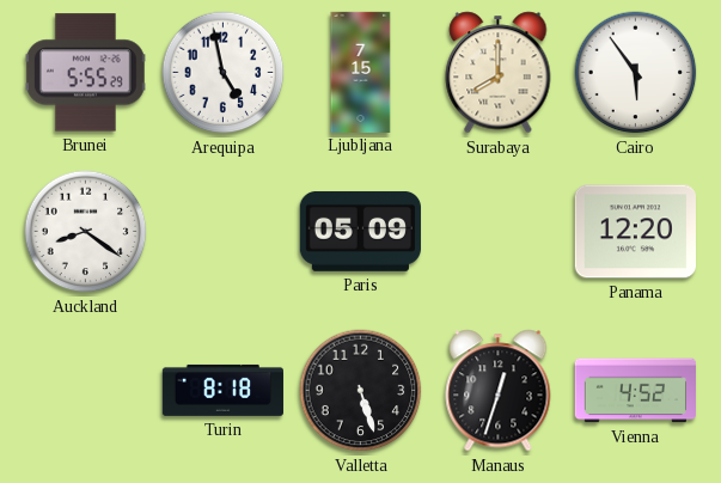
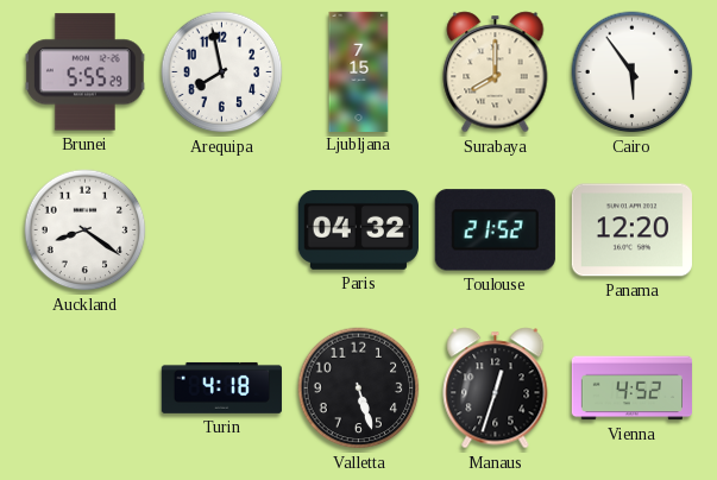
Arequipa: 4:58 -> 7:58 (222, 72)
Paris: 05:09 -> 04:32 (358, 229)
Toulouse: none -> 21:52 (495, 230)
Turin: 8:18 -> 4:18 (221, 387)
